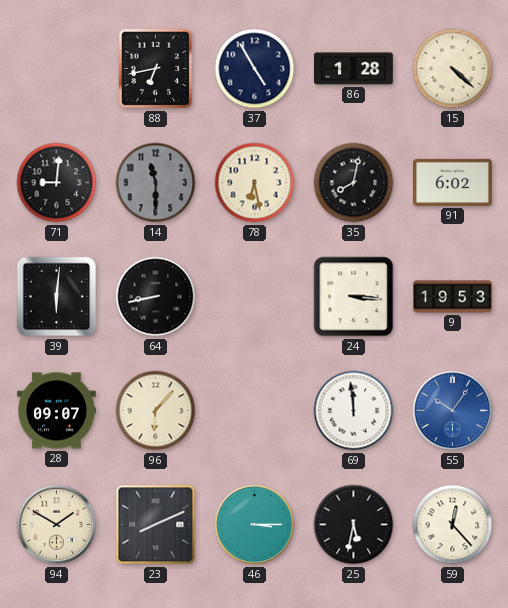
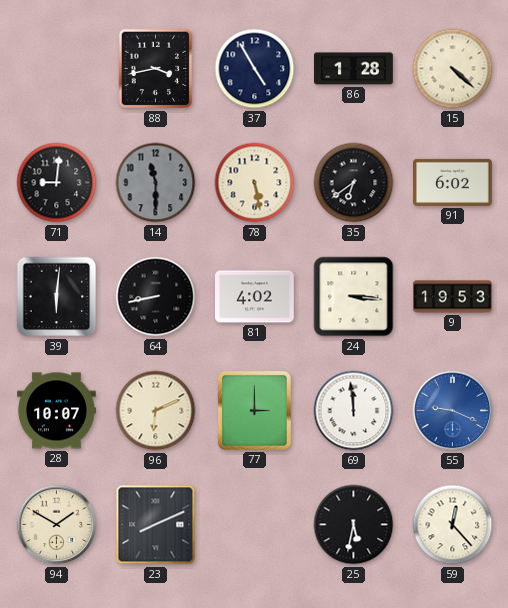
88: 6:43 -> 3:43 (156, 69)
78: 6:28 -> 5:28 (255, 183)
35: 8:02 -> 6:39 (354, 183)
81: none -> 4:02 (255, 297)
28: 09:07 -> 10:07 (57, 411)
96: 6:07 -> 6:11 (156, 411)
77: none -> 3:00 (254, 410)
55: 10:06 -> 9:19 (453, 411)
46: 3:15 -> none (255, 525)
